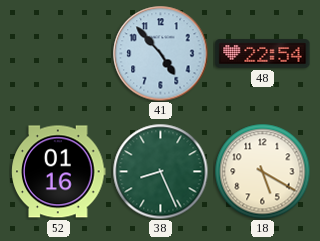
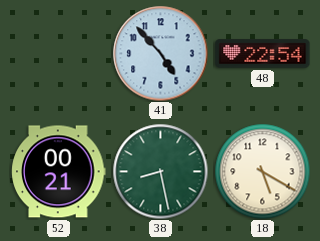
52: 01:16 -> 00:21 (59, 172)
38: 8:26 -> 8:28 (160, 171)
